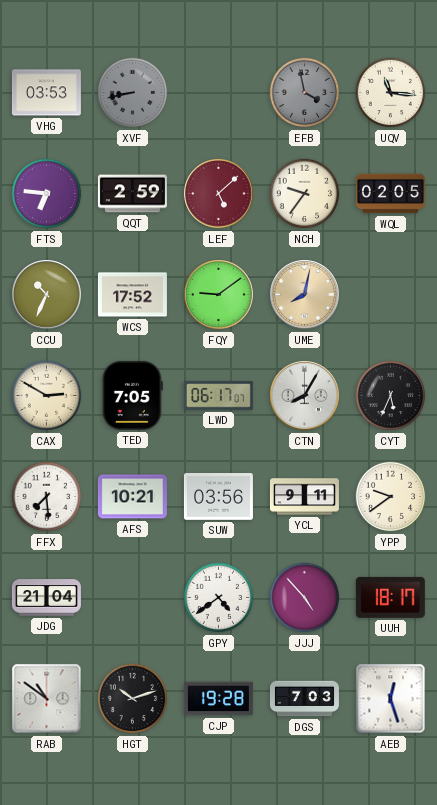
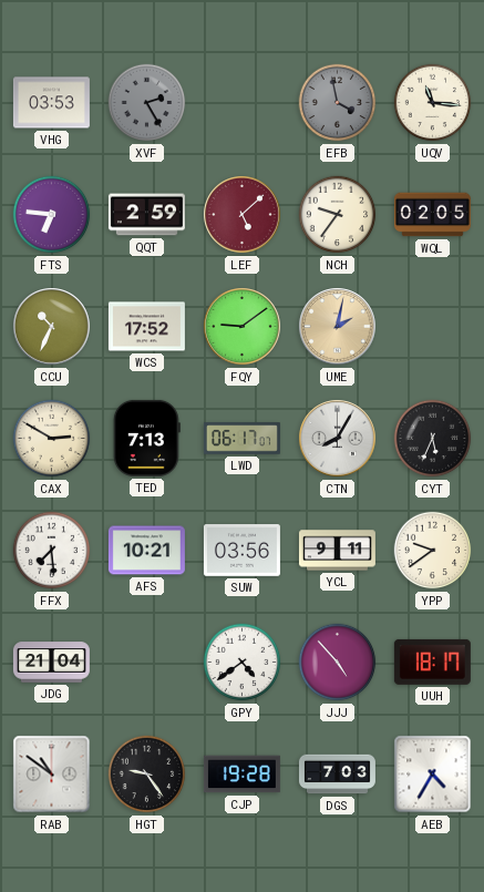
XVF: 8:43 -> 2:25 (147, 103)
UME: 8:02 -> 2:02 (338, 327)
TED: 7:05 -> 7:13 (146, 438)
HGT: 10:12 -> 9:24 (147, 775)
AEB: 12:27 -> 4:35 (433, 775)
